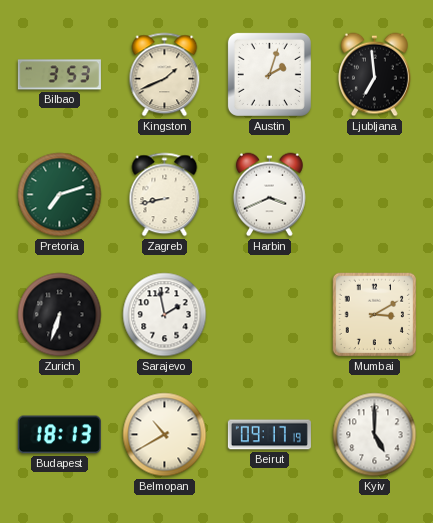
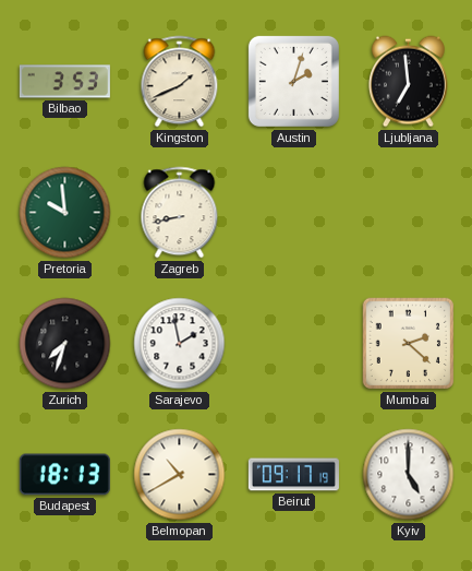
Pretoria: 7:12 -> 9:59 (65, 213)
Harbin: 3:41 -> none (269, 195)
Zurich: 6:33 -> 7:33 (65, 344)
Mumbai: 3:10 -> 2:22 (409, 344)
